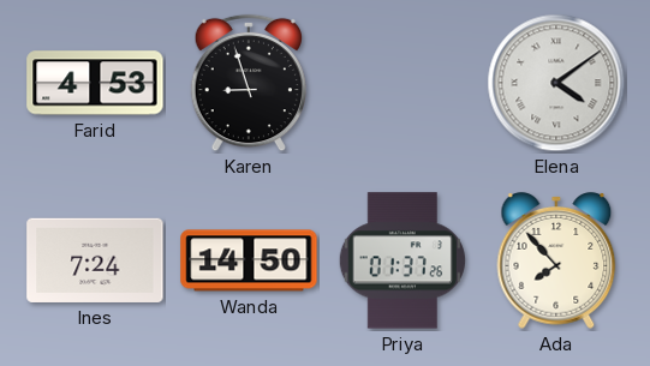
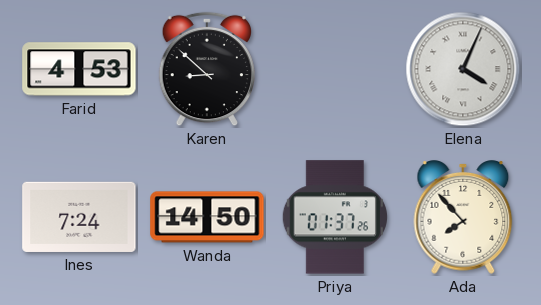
Karen: 8:57 -> 8:52 (207, 69)
Elena: 4:09 -> 4:04 (463, 69)
